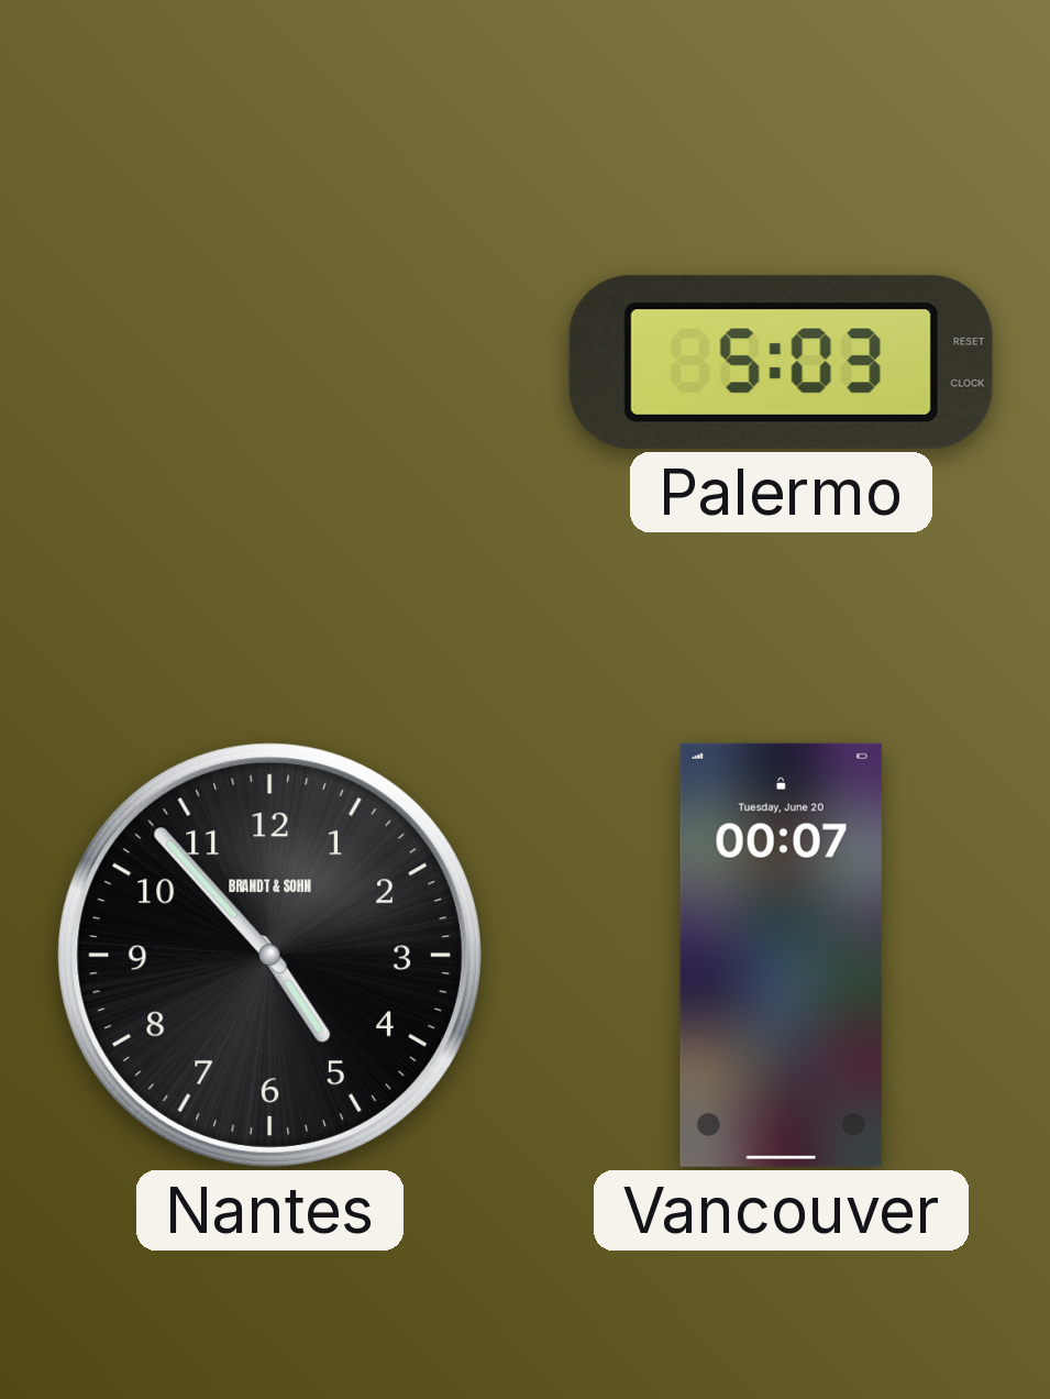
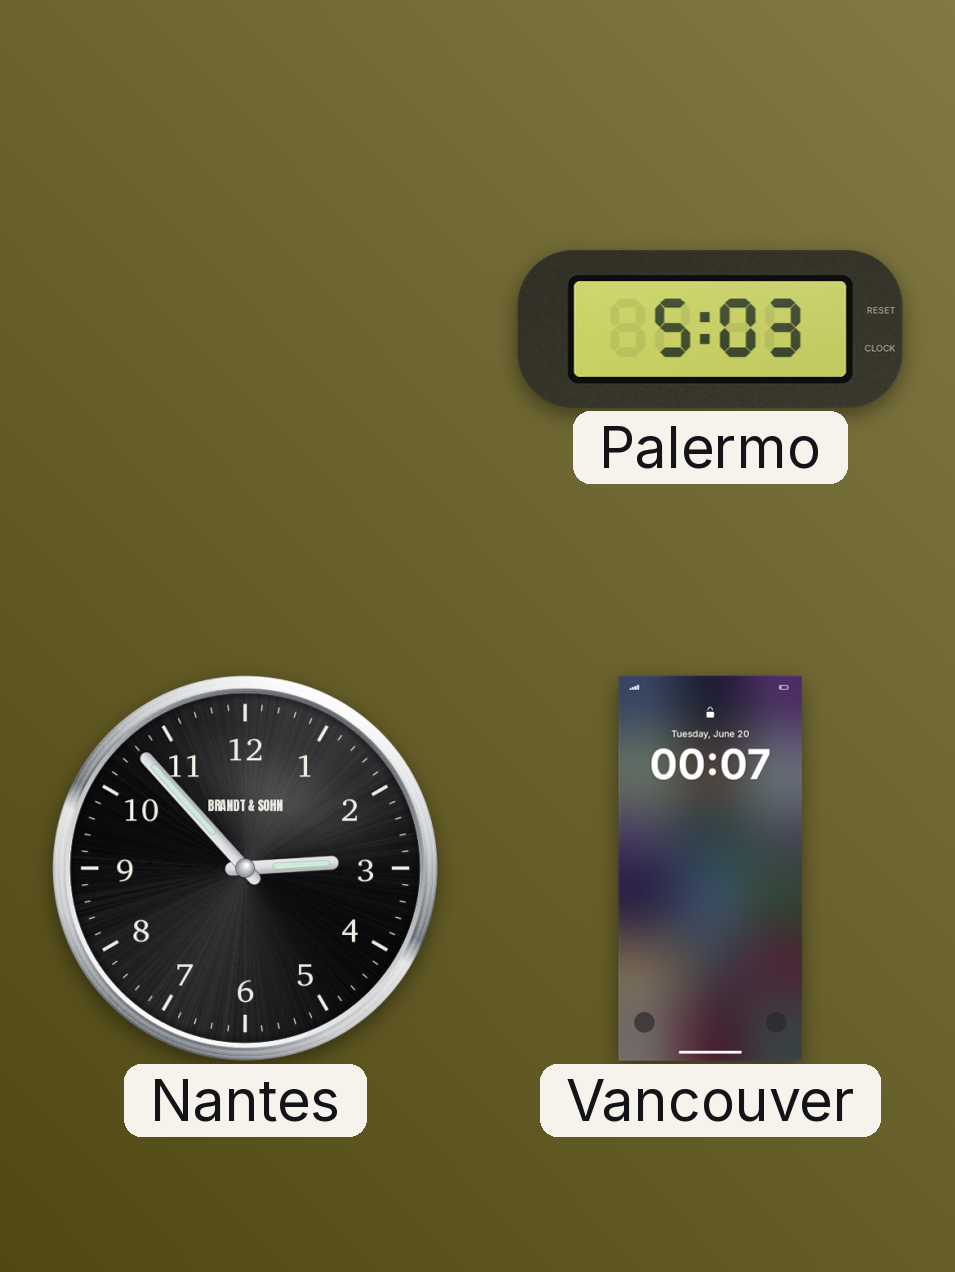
Nantes: 4:53 -> 2:53 (245, 868)
